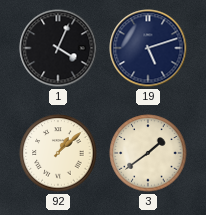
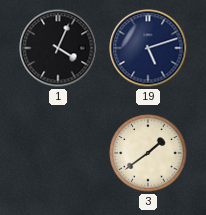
92: 1:08 -> none (58, 153)
